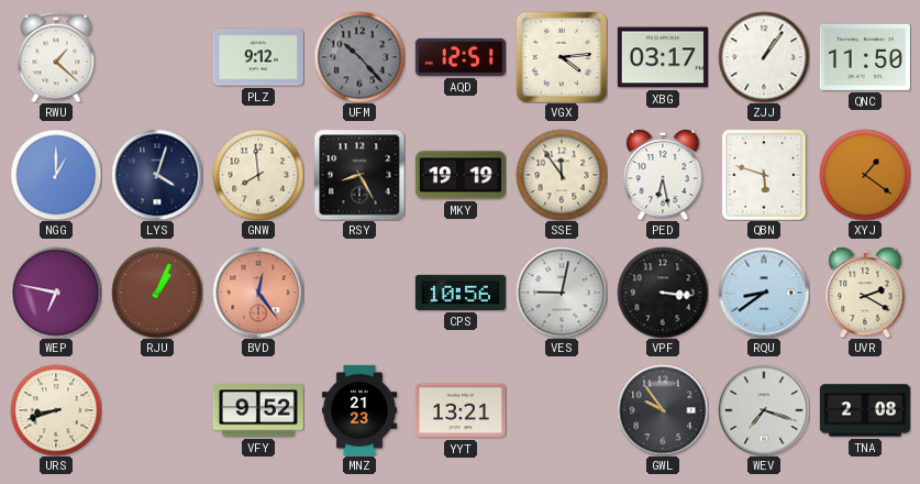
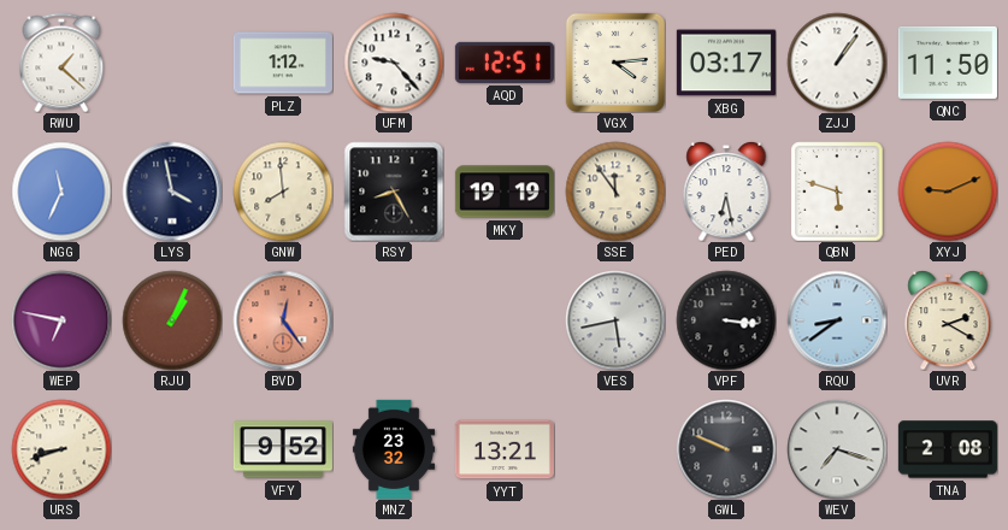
PLZ: 9:12 -> 1:12 (283, 63)
UFM: 10:23 -> 9:23 (394, 63)
UFM dial: grey -> white (394, 63)
NGG: 1:00 -> 11:34 (61, 192)
LYS: 4:03 -> 3:58 (172, 192)
XYJ: 1:21 -> 9:11 (948, 192)
CPS: 10:56 -> none (461, 293)
VES: 9:02 -> 5:43 (615, 320)
MNZ: 21:23 -> 23:32 (393, 449)
GWL: 9:54 -> 9:49 (726, 449)
